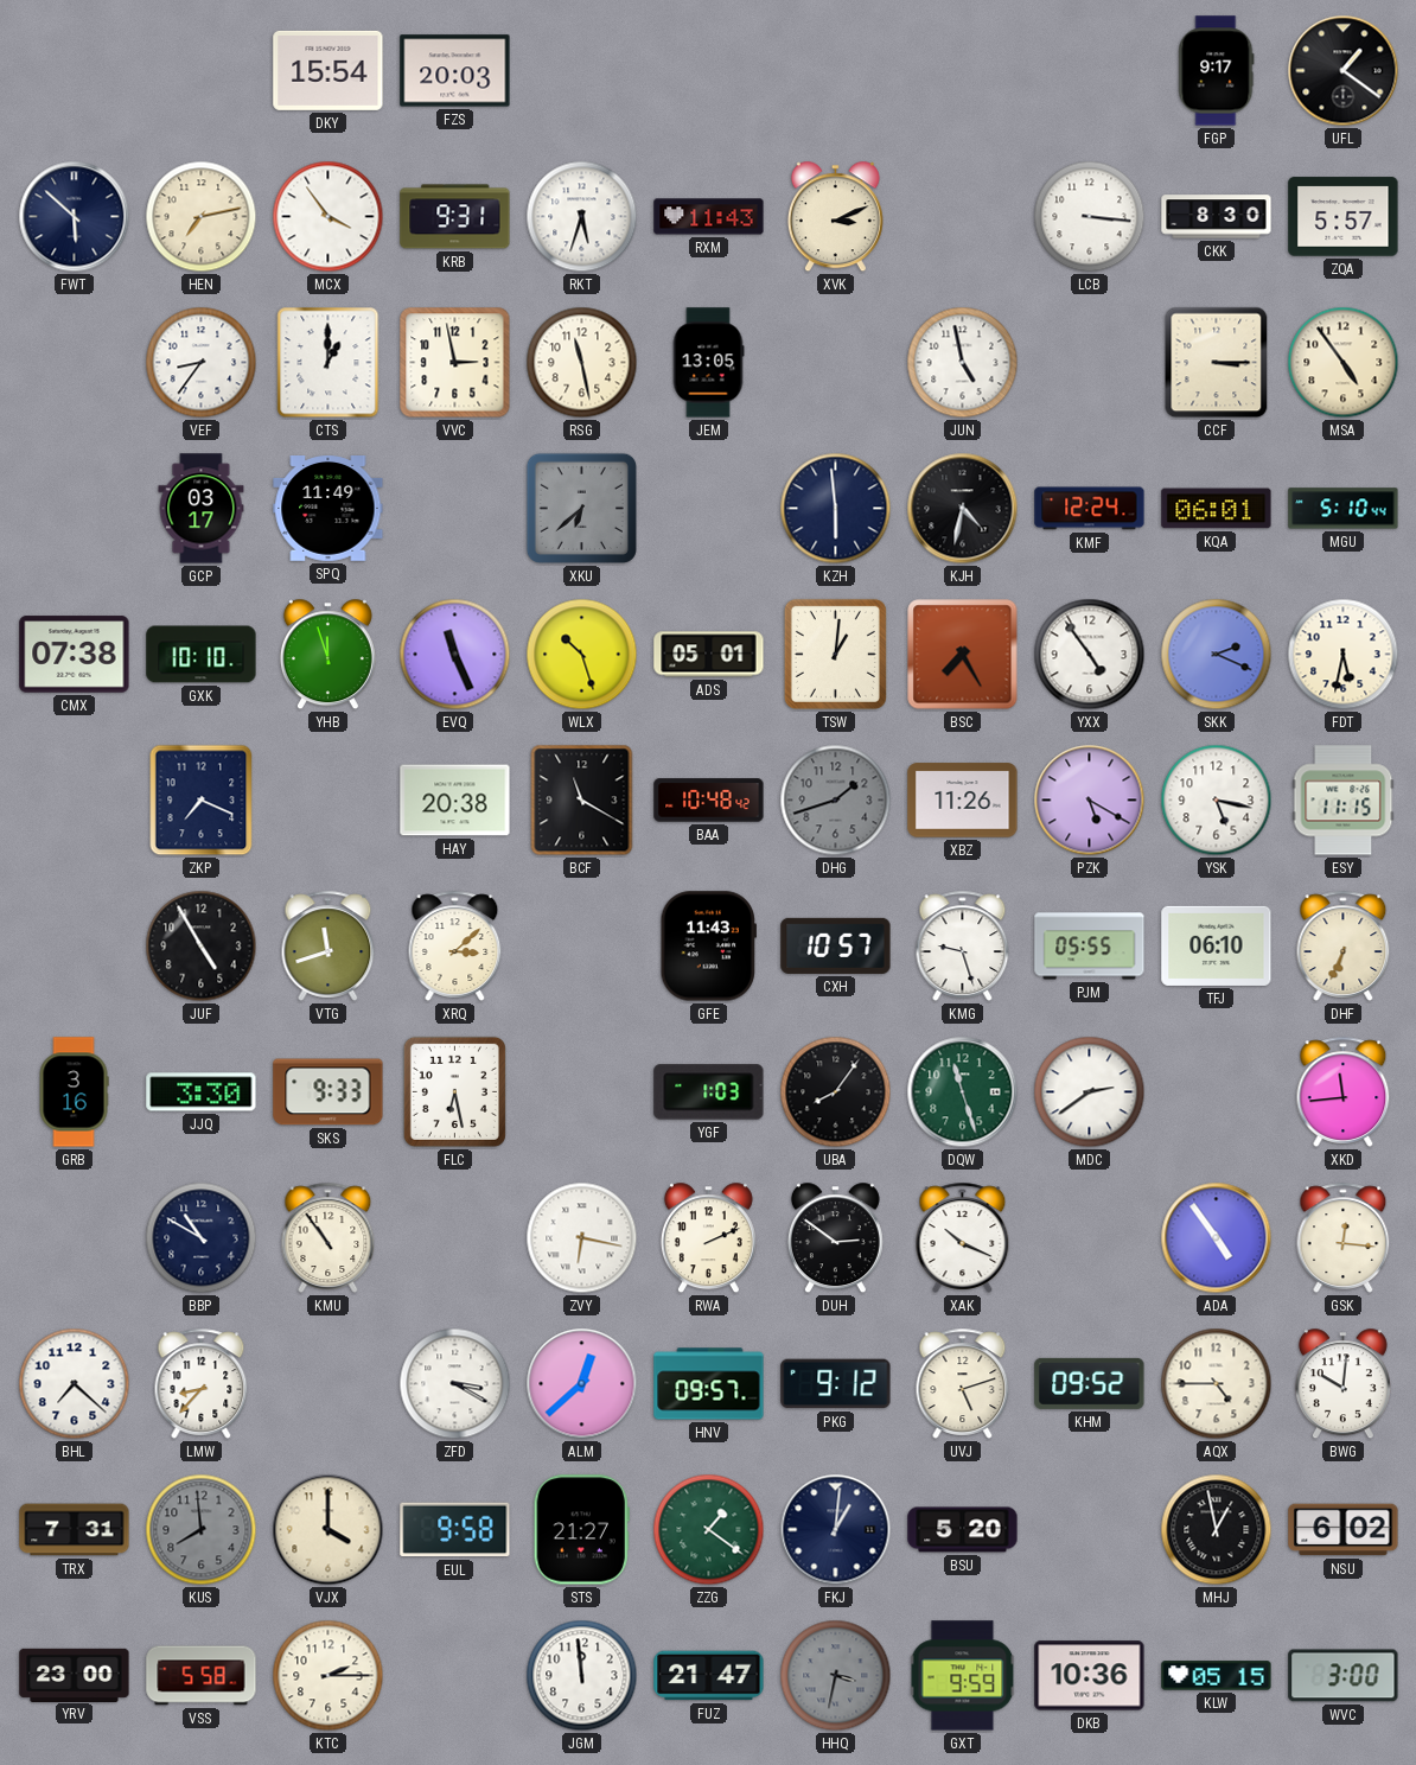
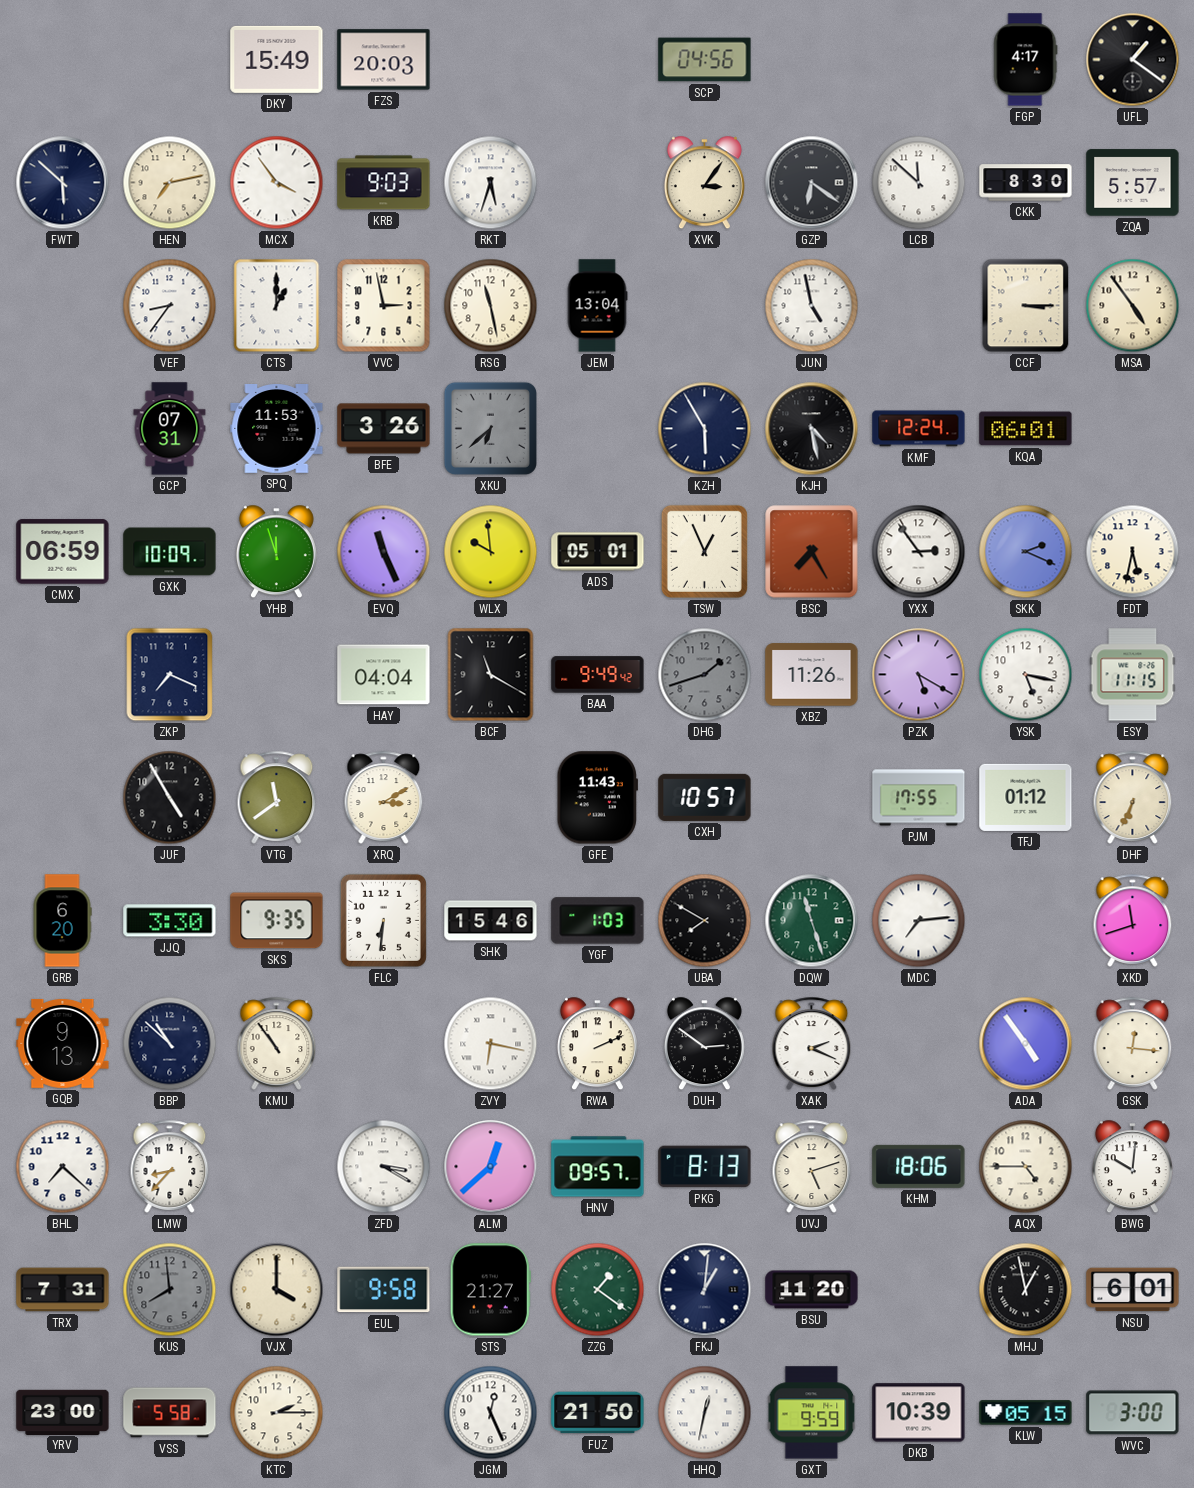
DKY: 15:54 -> 15:49 (277, 59)
SCP: none -> 04:56 (705, 60)
FGP: 9:17 -> 4:17 (1026, 60)
KRB: 9:31 -> 9:03 (384, 183)
RXM: 11:43 -> none (709, 217)
XVK: 3:11 -> 3:06 (704, 183)
GZP: none -> 6:21 (812, 183)
LCB: 3:16 -> 11:52 (919, 183)
JEM: 13:05 -> 13:04 (597, 306)
GCP: 03:17 -> 07:31 (170, 429)
SPQ: 11:49 -> 11:53 (277, 429)
BFE: none -> 3:26 (384, 429)
KZH: 5:59 -> 5:55 (705, 429)
KJH: 4:32 -> 4:28 (812, 429)
MGU: 5:10 -> none (1344, 509)
CMX: 07:38 -> 06:59 (63, 552)
GXK: 10:10 -> 10:09 (170, 552)
WLX: 10:27 -> 9:59 (491, 552)
TSW: 1:01 -> 12:56 (704, 551)
YXX: 4:54 -> 2:54 (919, 552)
HAY: 20:38 -> 04:04 (384, 675)
BAA: 10:48 -> 9:49 (598, 675)
VTG: 11:42 -> 11:39 (277, 797)
XRQ: 3:08 -> 3:10 (384, 797)
KMG: 9:27 -> none (963, 945)
PJM: 05:55 -> 17:55 (919, 798)
TFJ: 06:10 -> 01:12 (1026, 797)
GRB: 3:16 -> 6:20 (62, 921)
SKS: 9:33 -> 9:35 (277, 921)
FLC: 6:28 -> 6:31 (383, 920)
SHK: none -> 15:46 (491, 921)
UBA: 8:06 -> 7:50 (705, 921)
MDC: 2:39 -> 7:14 (919, 921)
XKD: 11:44 -> 11:42 (1133, 920)
GQB: none -> 9:13 (63, 1043)
BBP: 10:50 -> 10:52 (170, 1044)
XAK: 10:19 -> 2:19 (812, 1043)
PKG: 9:12 -> 8:13 (705, 1167)
KHM: 09:52 -> 18:06 (919, 1166)
BSU: 5:20 -> 11:20 (812, 1290)
NSU: 6:02 -> 6:01 (1133, 1290)
JGM: 11:59 -> 12:26 (491, 1413)
FUZ: 21:47 -> 21:50 (598, 1413)
HHQ: 3:32 -> 12:32 (705, 1413)
HHQ dial: grey -> white (705, 1413)
DKB: 10:36 -> 10:39 (919, 1413)
